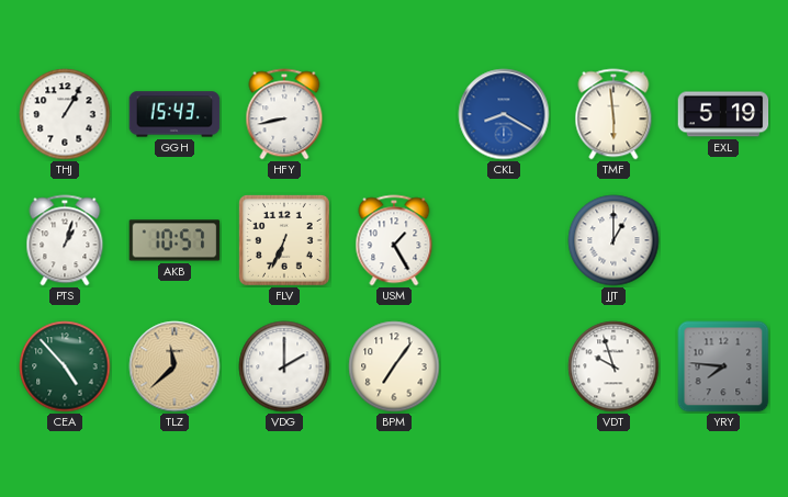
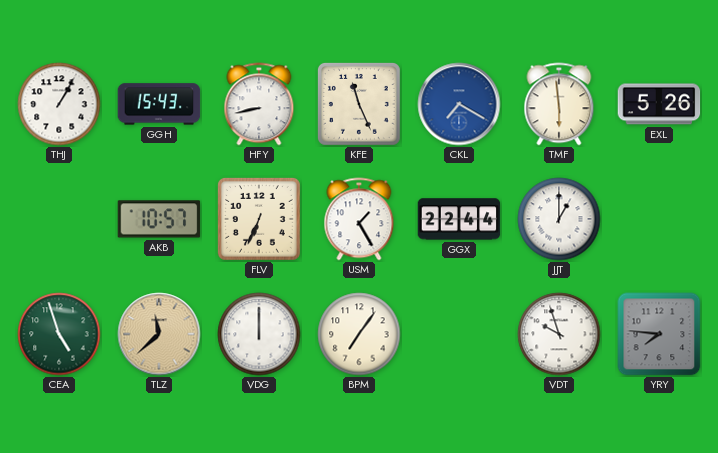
KFE: none -> 11:26 (359, 104)
CKL: 8:20 -> 7:20 (459, 104)
EXL: 5:19 -> 5:26 (659, 104)
PTS: 1:03 -> none (65, 240)
GGX: none -> 22:44 (459, 219)
CEA: 4:53 -> 4:57 (59, 334)
VDG: 2:00 -> 12:00 (259, 334)
